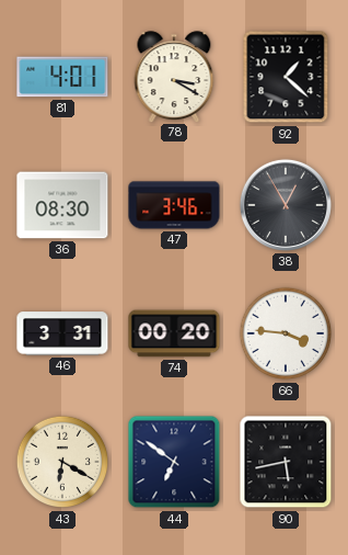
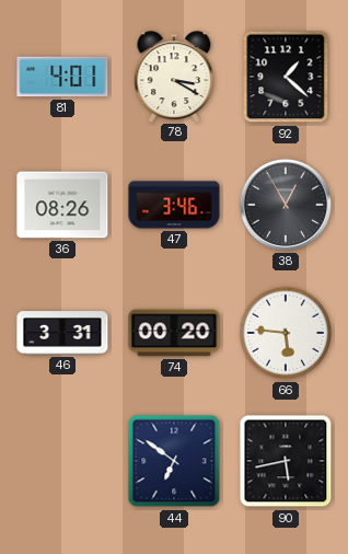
36: 08:30 -> 08:26 (62, 205)
66: 3:46 -> 5:46 (286, 333)
43: 6:20 -> none (62, 462)
